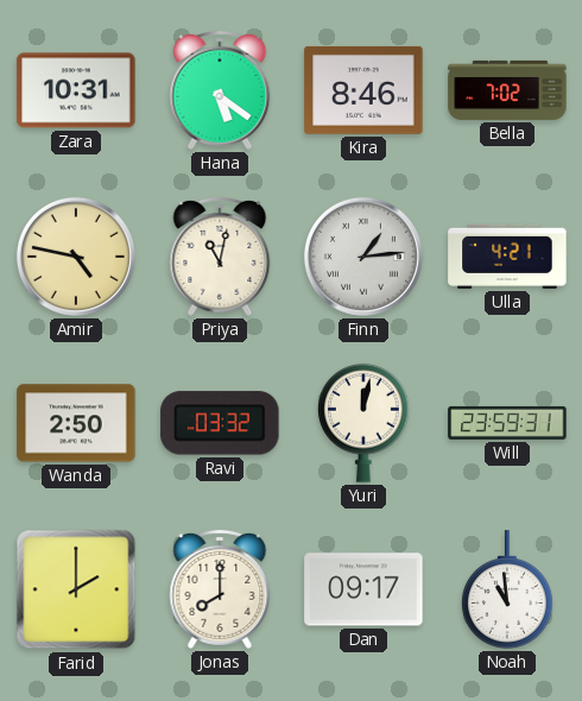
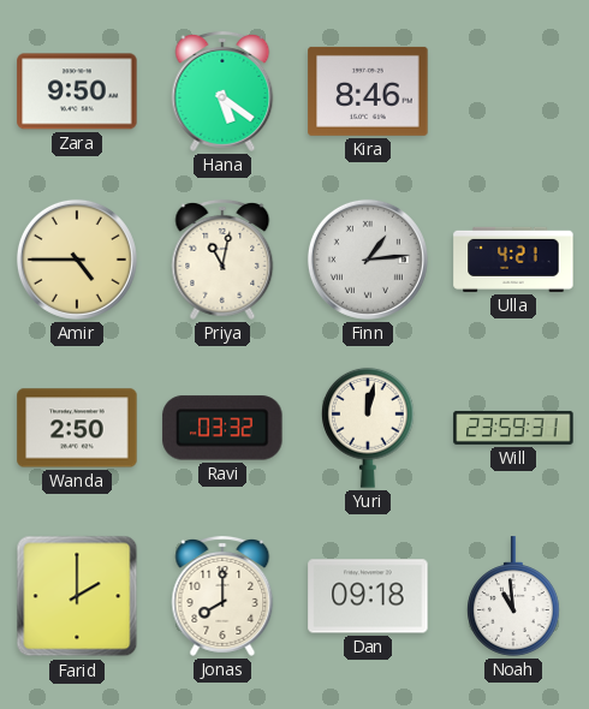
Zara: 10:31 -> 9:50 (77, 91)
Bella: 7:02 -> none (507, 90)
Amir: 4:47 -> 4:45 (77, 260)
Dan: 09:17 -> 09:18 (368, 596)
